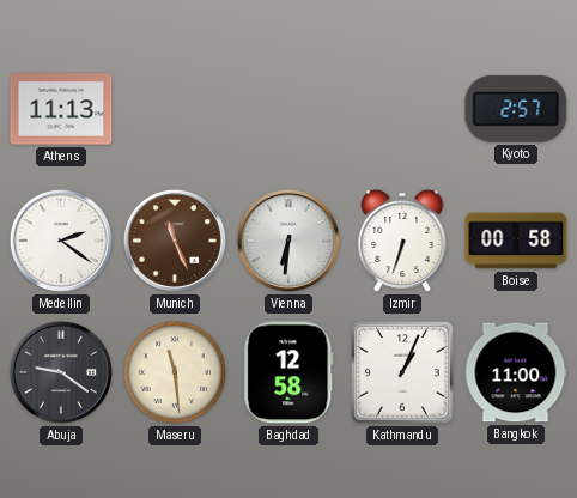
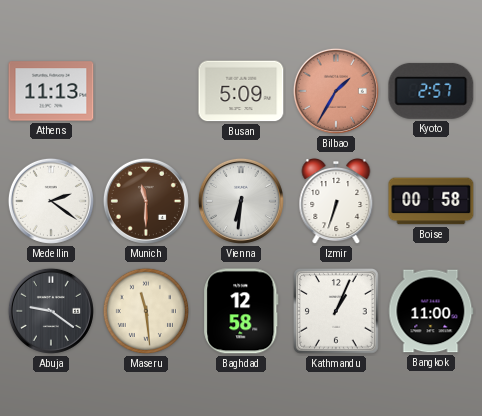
Busan: none -> 5:09 (241, 91)
Bilbao: none -> 1:35 (336, 91)
Munich: 11:26 -> 11:30 (146, 201)
